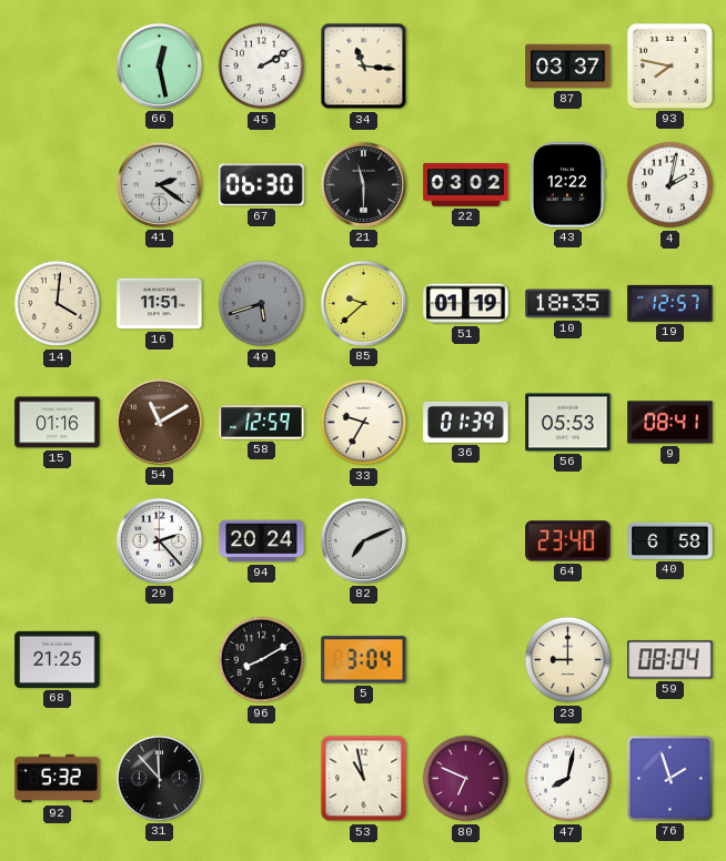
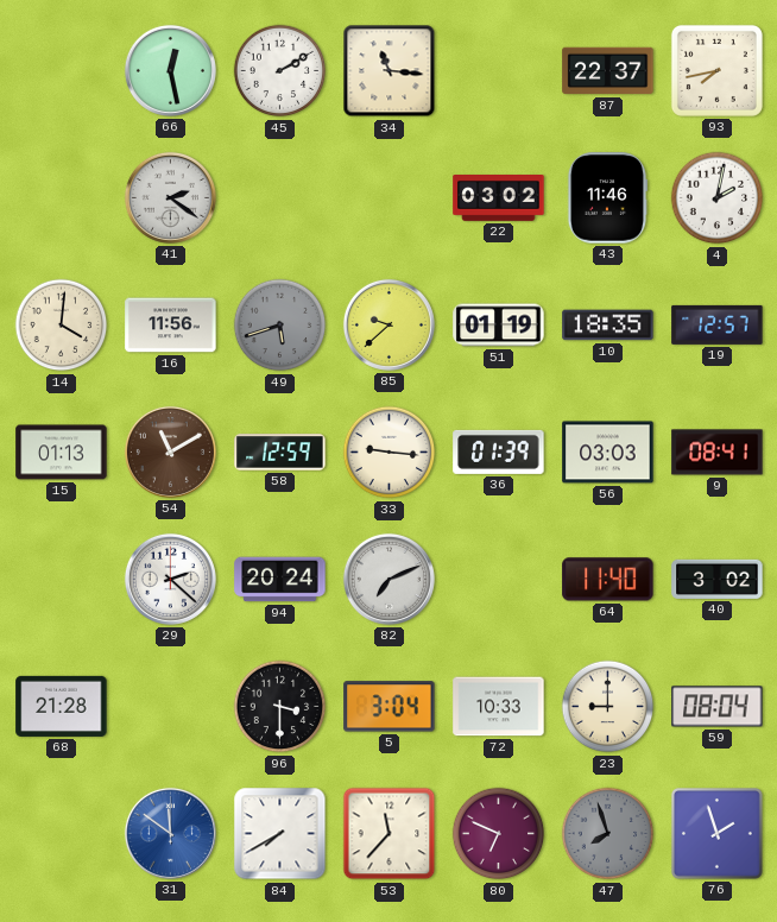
87: 03:37 -> 22:37 (608, 71)
93: 7:47 -> 7:43 (716, 70)
67: 06:30 -> none (262, 185)
21: 11:30 -> none (363, 184)
43: 12:22 -> 11:46 (607, 198)
16: 11:51 -> 11:56 (171, 326)
15: 01:16 -> 01:13 (62, 453)
33: 9:35 -> 9:16 (390, 453)
56: 05:53 -> 03:03 (608, 453)
29: 2:23 -> 2:22 (170, 579)
64: 23:40 -> 11:40 (608, 580)
40: 6:58 -> 3:02 (718, 579)
68: 21:25 -> 21:28 (62, 706)
96: 8:10 -> 3:30 (280, 707)
72: none -> 10:33 (499, 707)
92: 5:32 -> none (58, 779)
31: 11:53 -> 11:51 (170, 833)
31 dial: black -> blue (170, 833)
84: none -> 7:40 (280, 834)
53: 10:58 -> 11:37 (390, 834)
47: 8:02 -> 7:57 (608, 834)
47 dial: white -> grey (608, 834)
